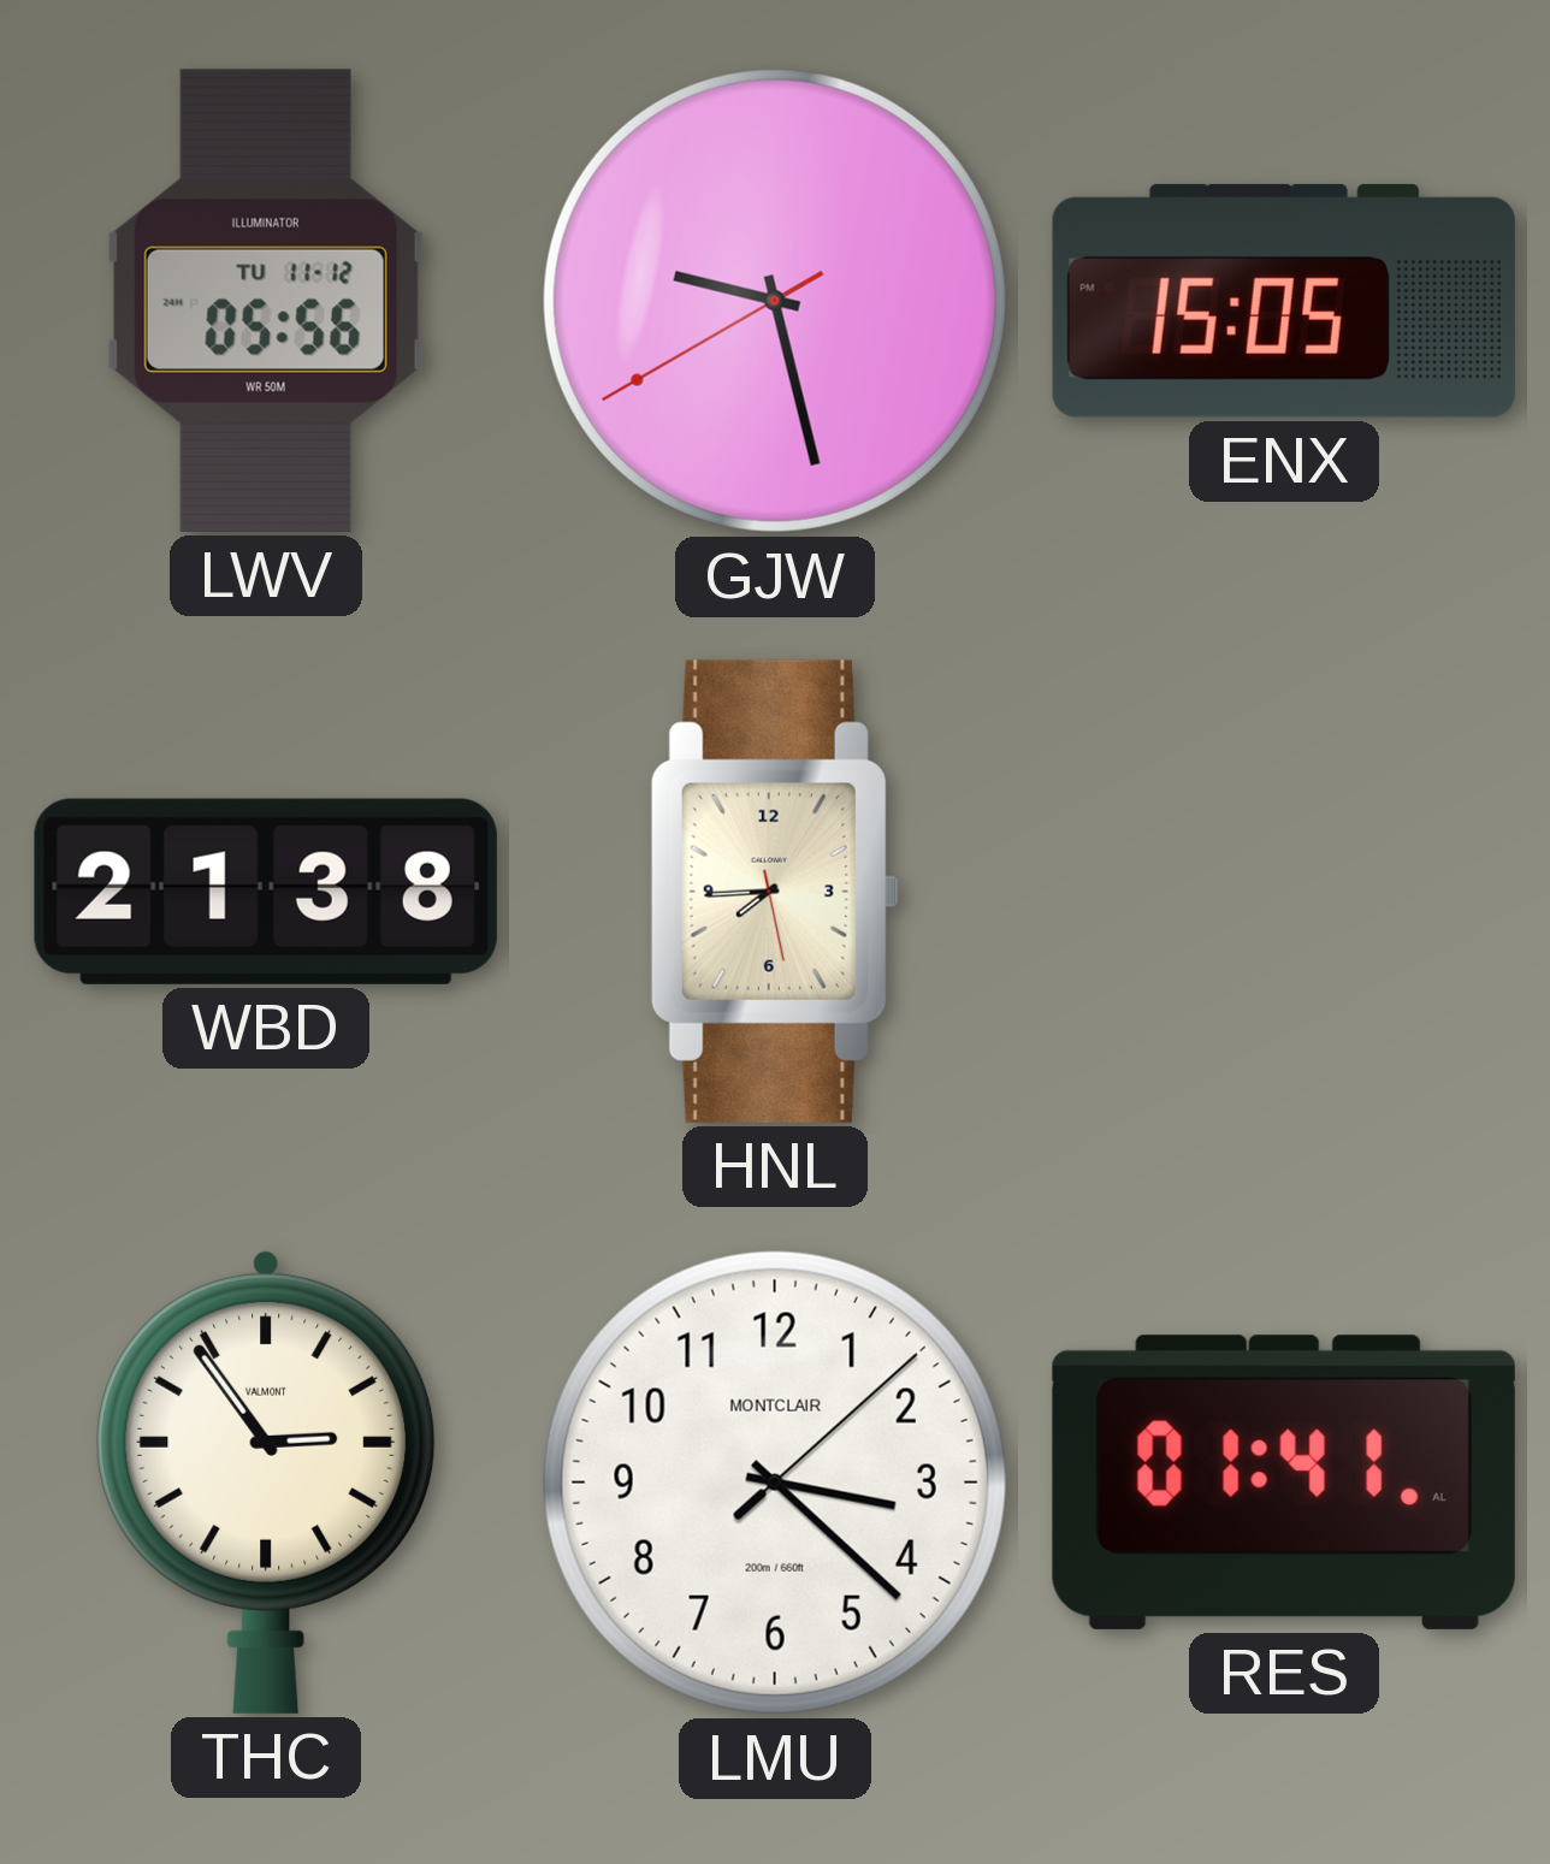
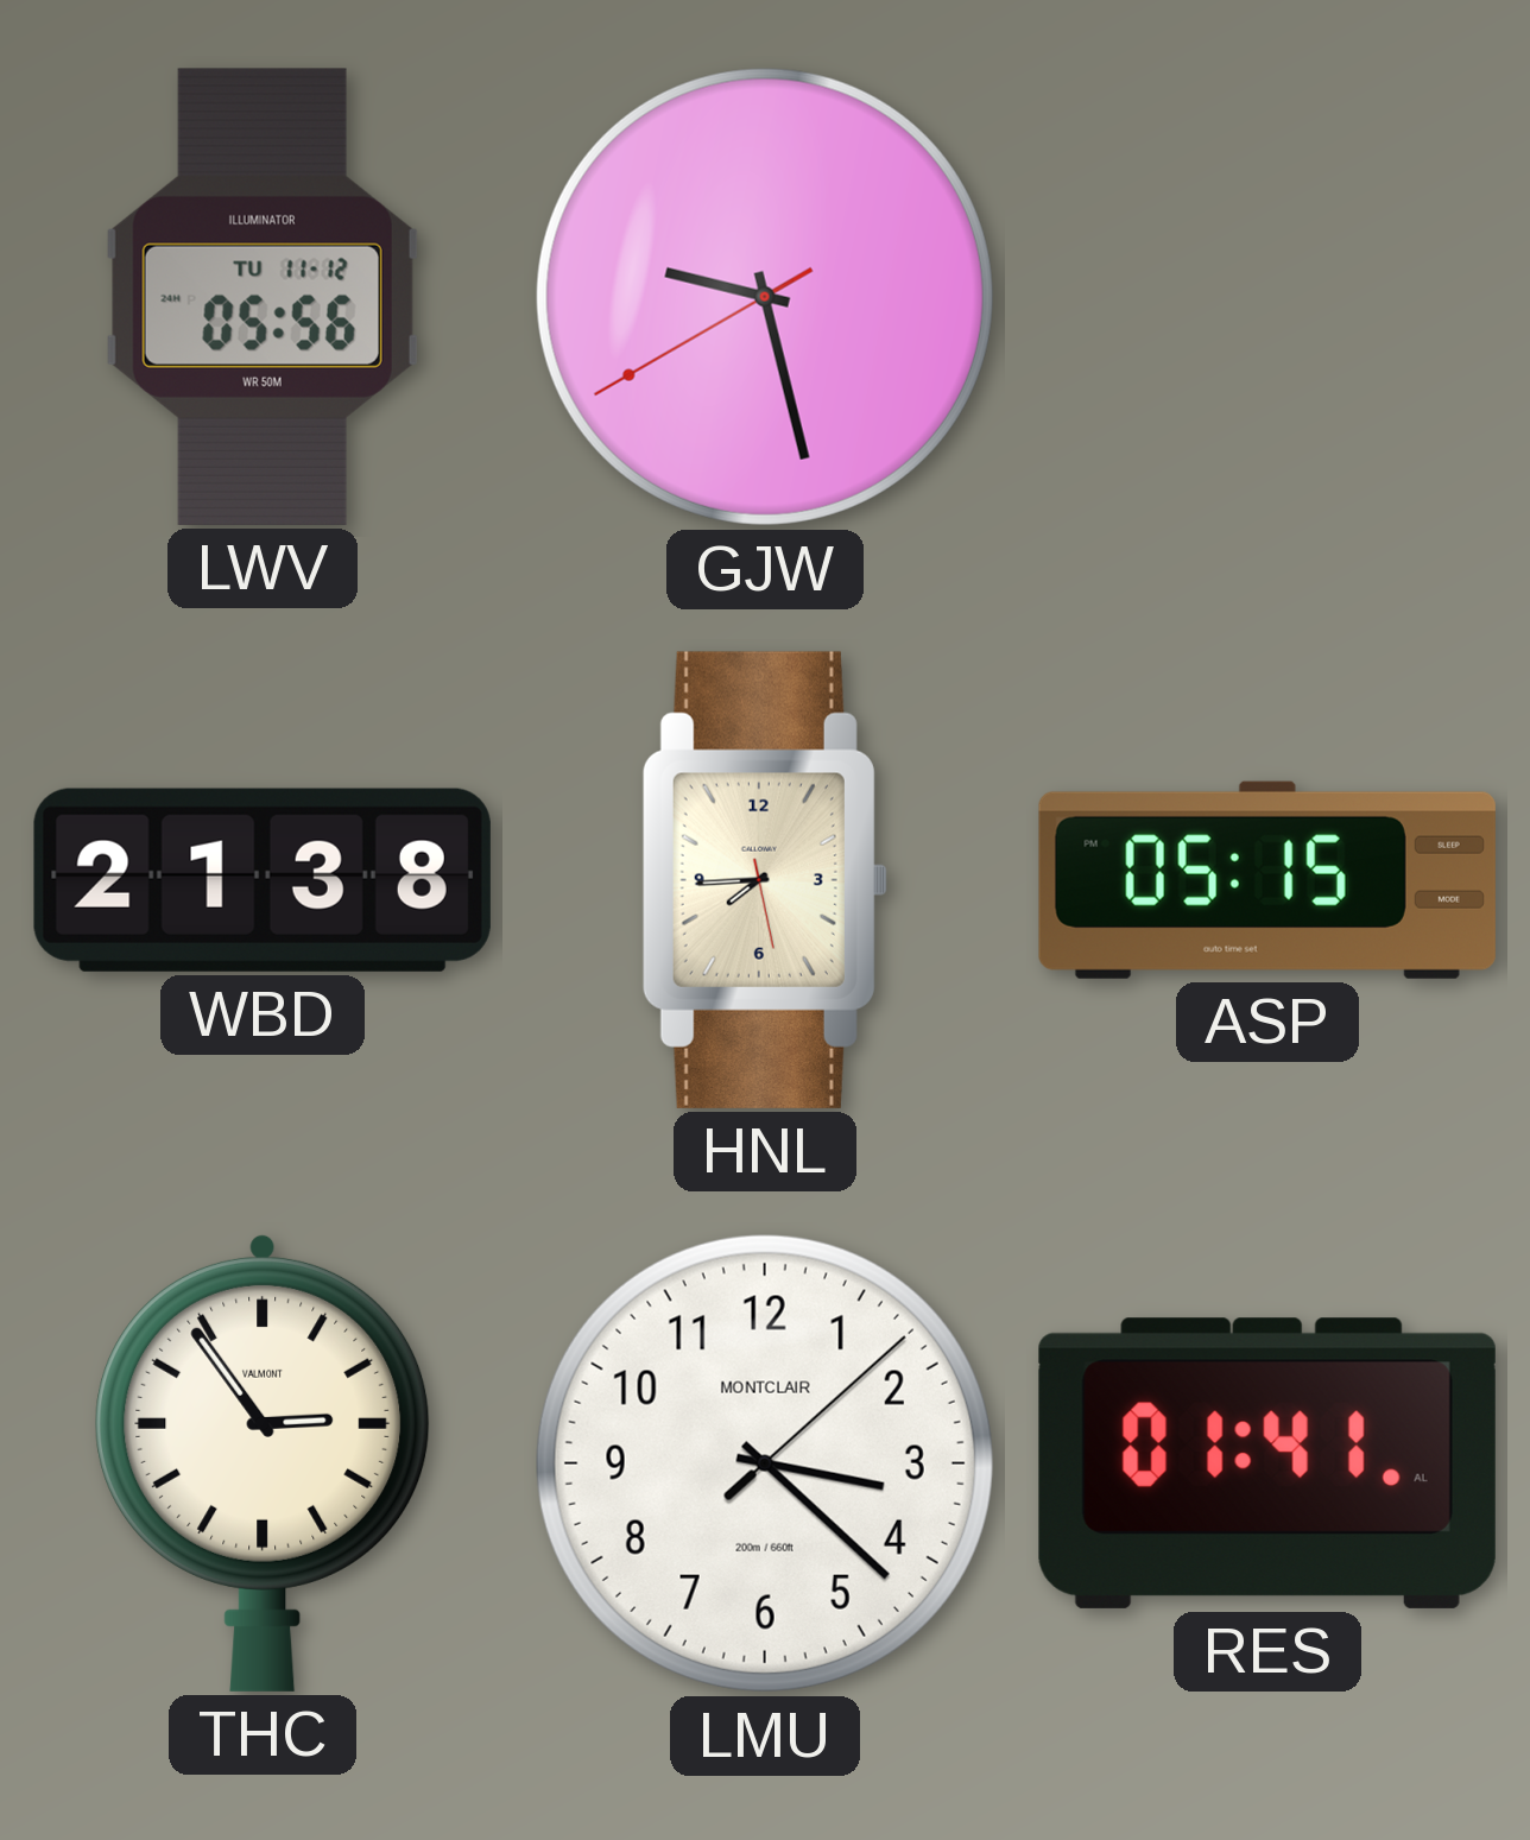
ENX: 15:05 -> none (1284, 301)
ASP: none -> 05:15 (1267, 880)
